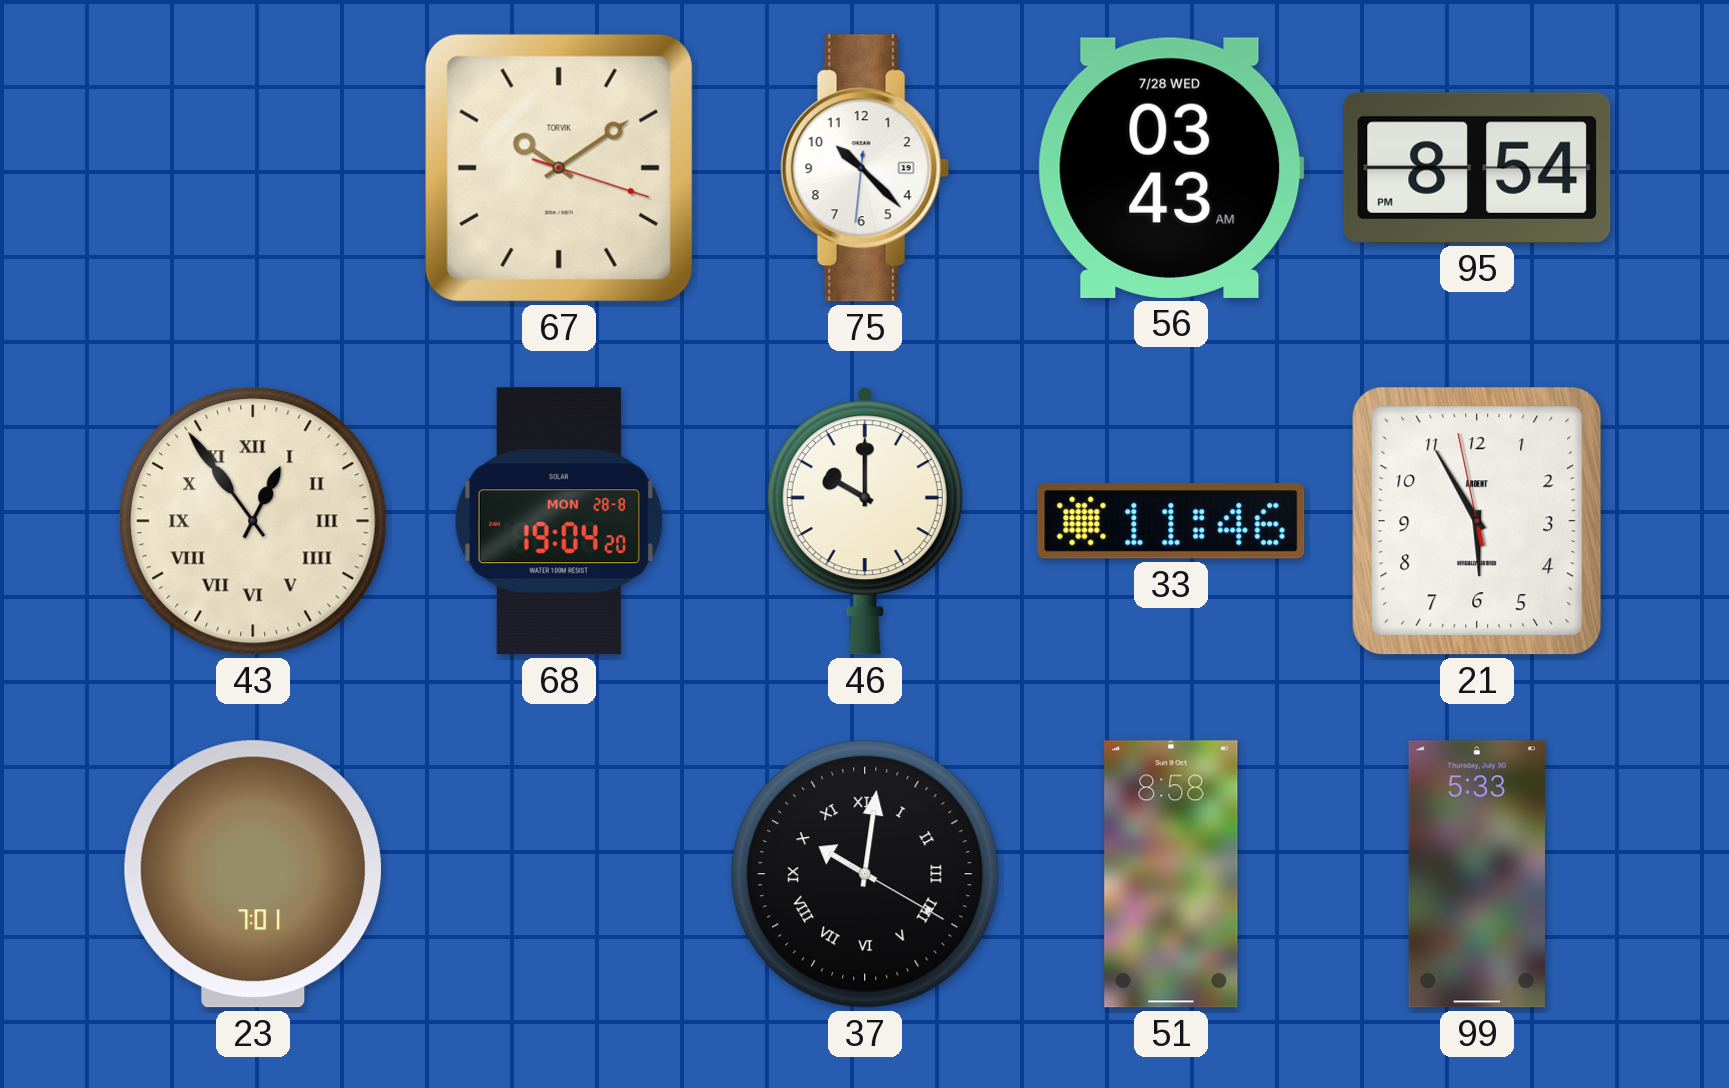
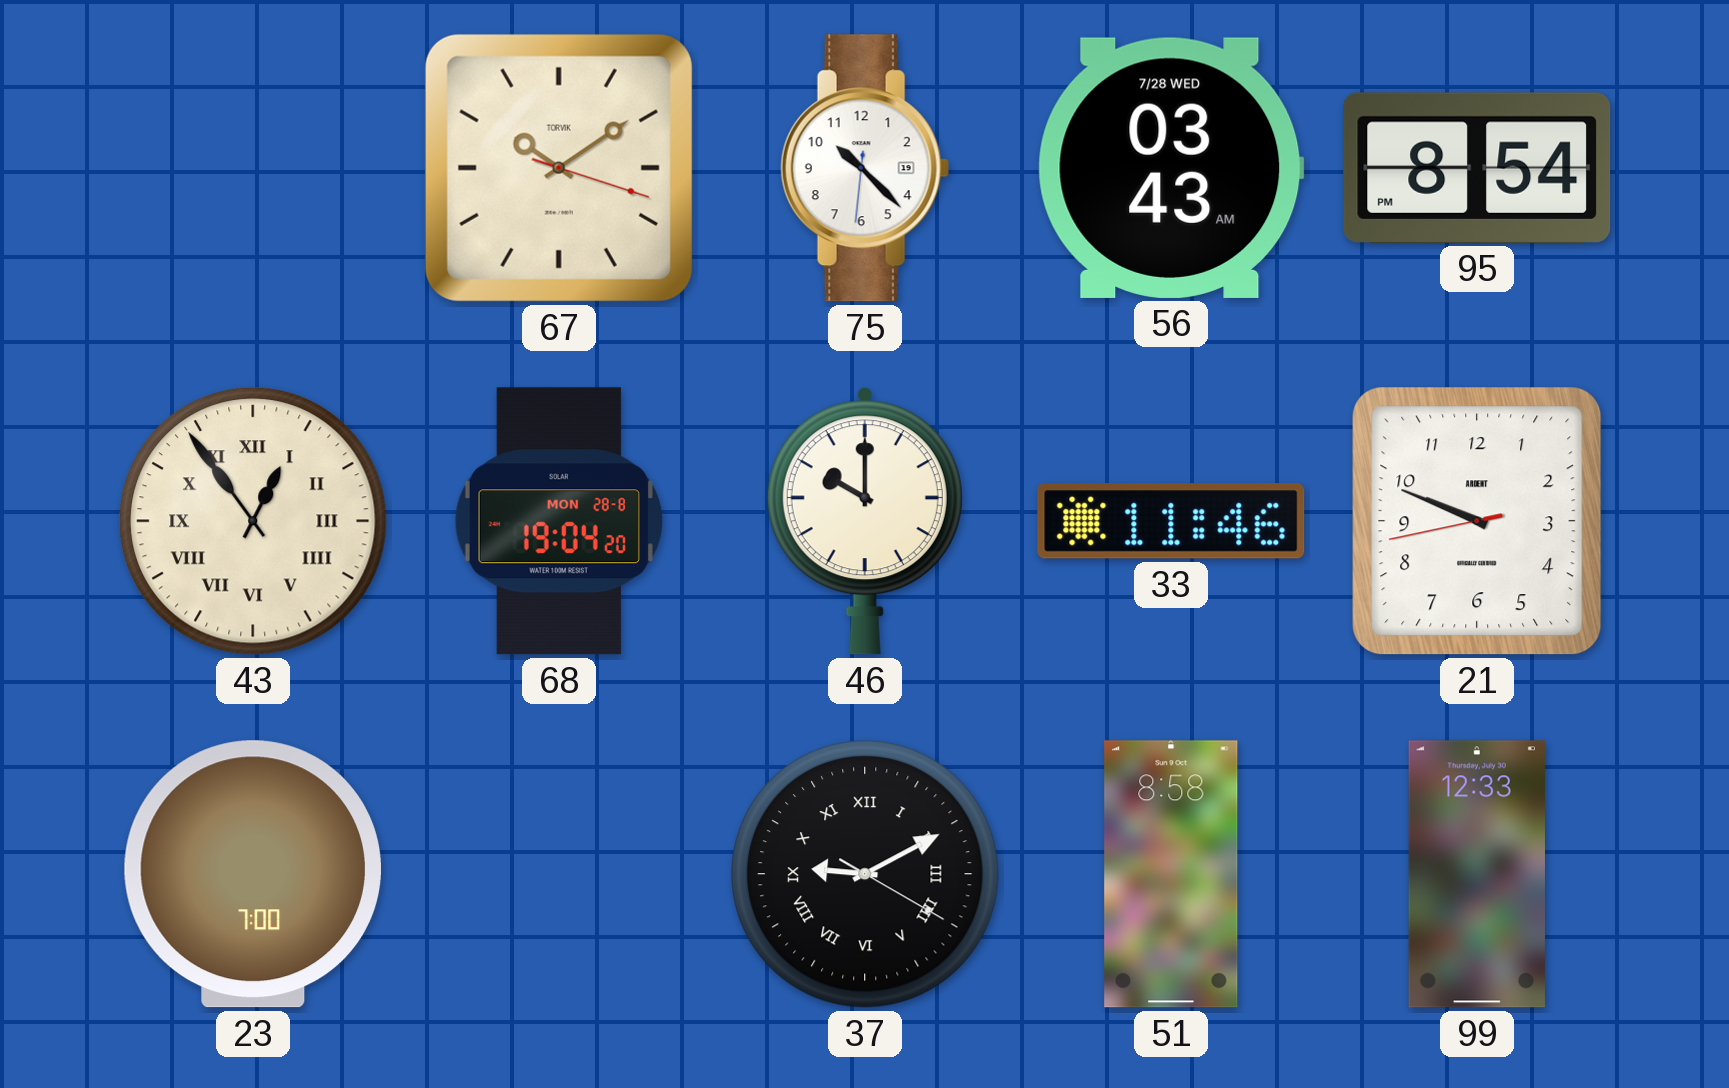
21: 5:54 -> 9:48 (1477, 521)
23: 7:01 -> 7:00 (253, 874)
37: 10:01 -> 9:10 (866, 875)
99: 5:33 -> 12:33 (1477, 874)
